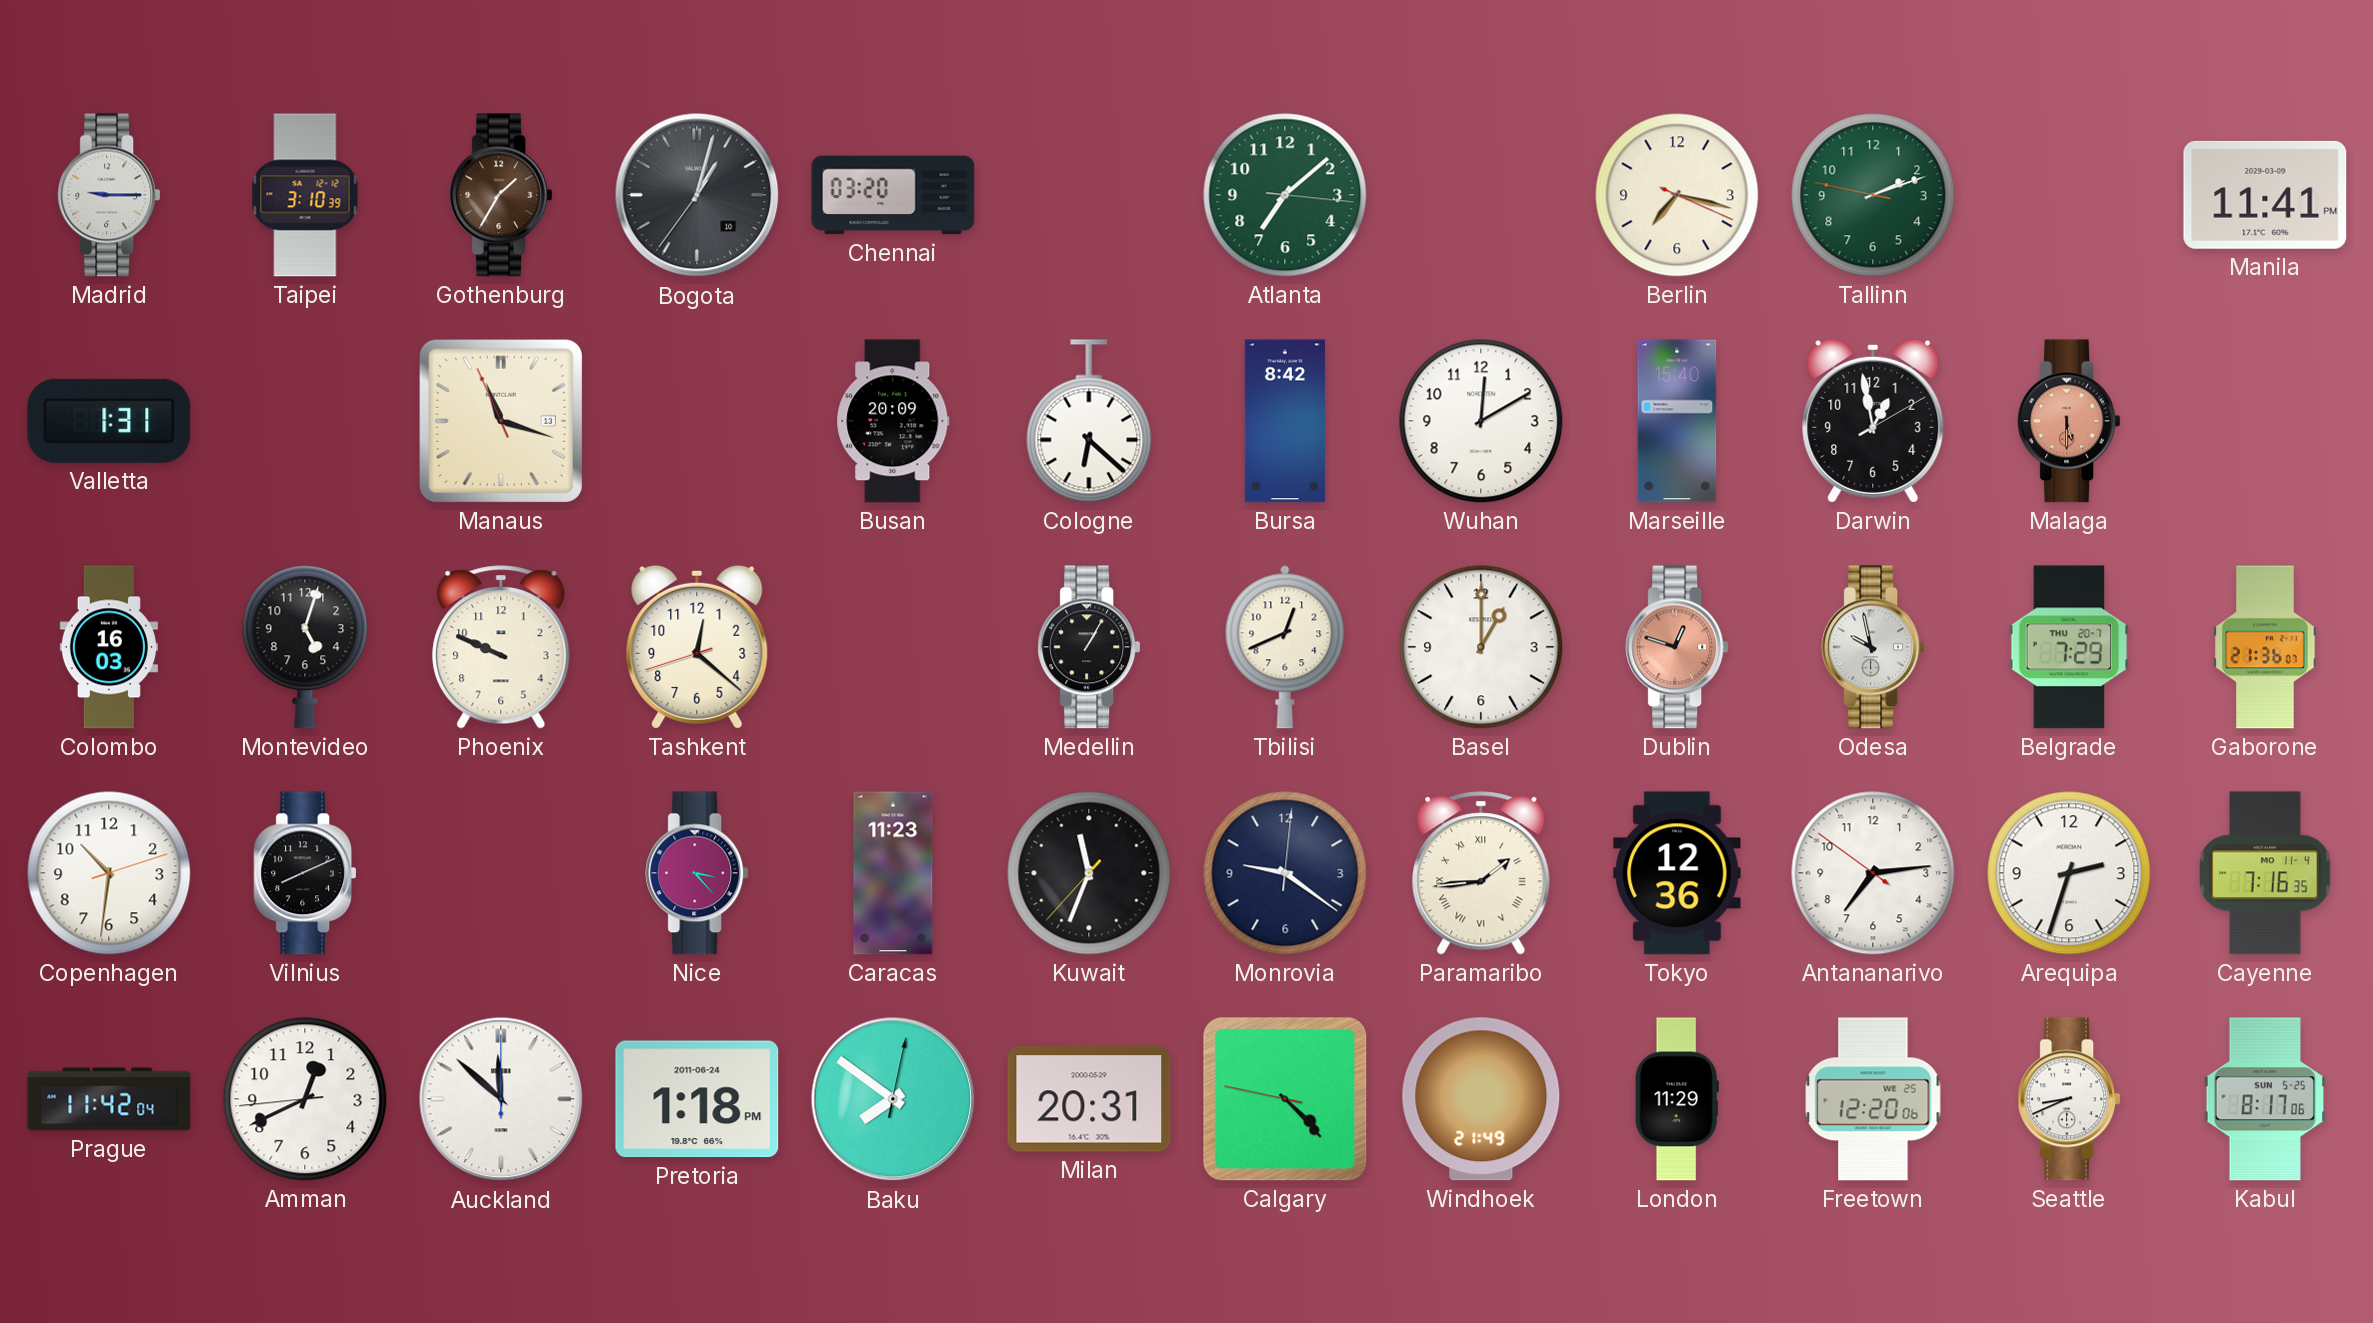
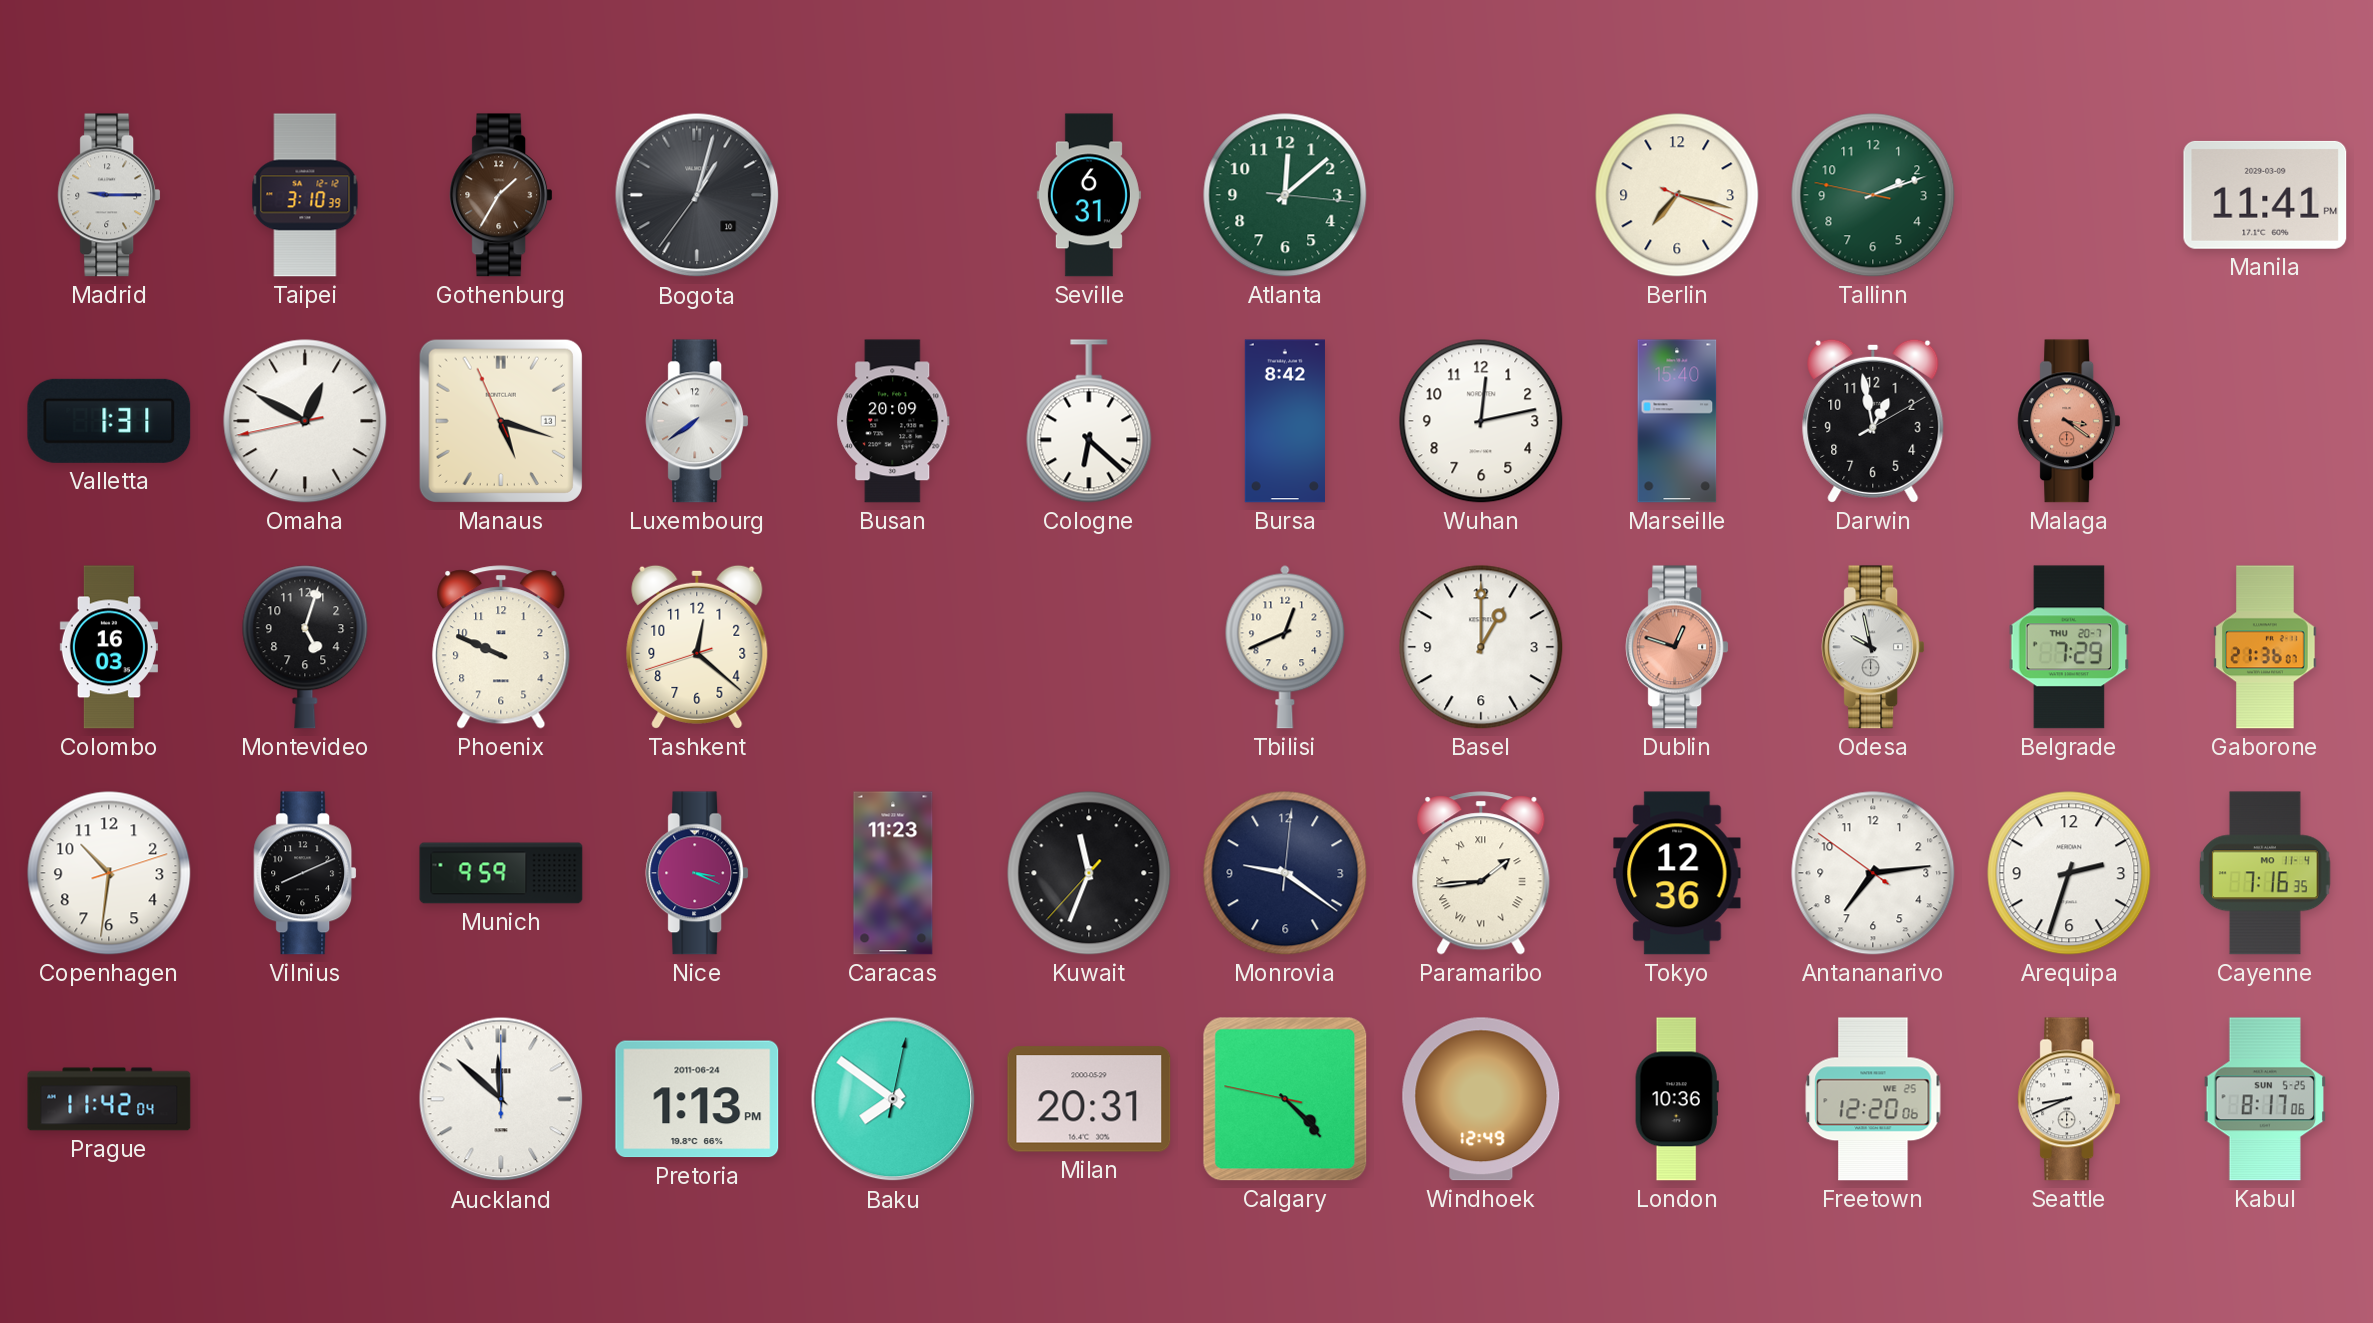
Chennai: 03:20 -> none (893, 195)
Seville: none -> 6:31 (1089, 195)
Atlanta: 7:08 -> 12:08 (1285, 195)
Omaha: none -> 12:49 (305, 421)
Manaus: 11:17 -> 5:17 (501, 421)
Luxembourg: none -> 7:39 (697, 421)
Wuhan: 12:10 -> 12:13 (1481, 421)
Malaga: 5:30 -> 3:21 (2069, 421)
Medellin: 1:05 -> none (1089, 647)
Munich: none -> 9:59 (501, 873)
Nice: 3:23 -> 3:19 (697, 873)
Amman: 12:40 -> none (305, 1099)
Pretoria: 1:18 -> 1:13 (697, 1099)
Windhoek: 21:49 -> 12:49 (1481, 1099)
London: 11:29 -> 10:36 (1677, 1099)
